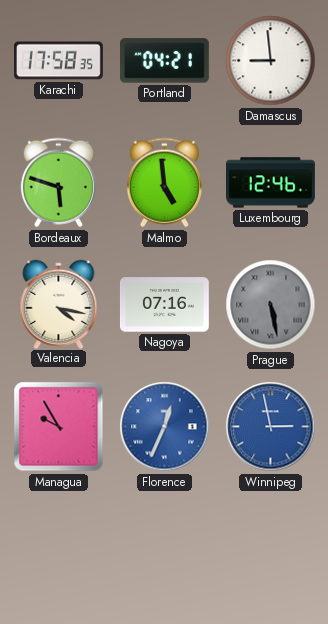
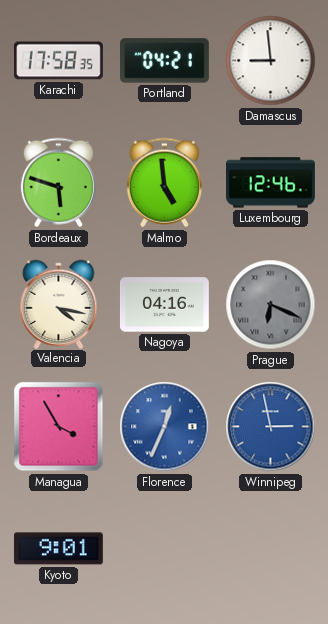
Nagoya: 07:16 -> 04:16 (164, 305)
Prague: 5:28 -> 6:19 (271, 305)
Managua: 9:55 -> 3:55 (59, 427)
Kyoto: none -> 9:01 (58, 549)
